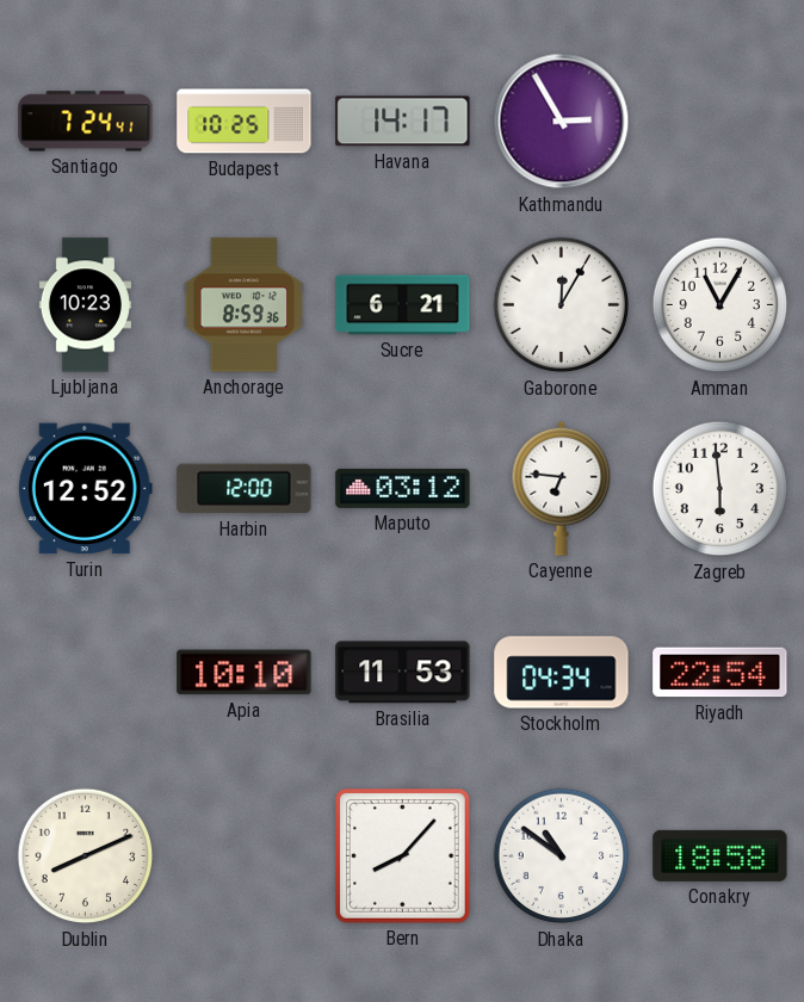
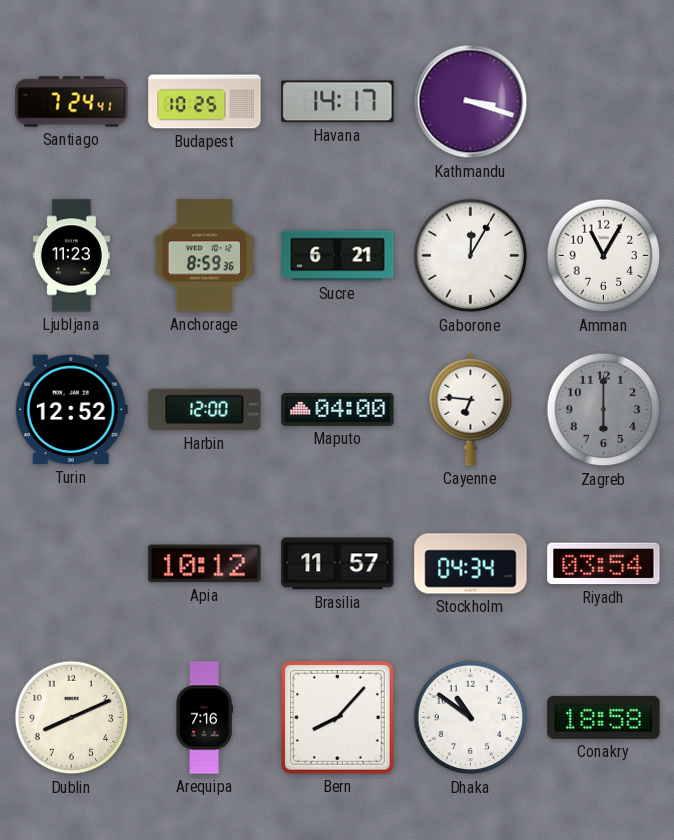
Kathmandu: 2:55 -> 3:18 (471, 102)
Ljubljana: 10:23 -> 11:23 (71, 256)
Maputo: 03:12 -> 04:00 (338, 409)
Zagreb: 5:59 -> 6:00 (604, 410)
Zagreb dial: white -> grey (604, 410)
Apia: 10:10 -> 10:12 (205, 564)
Brasilia: 11:53 -> 11:57 (338, 564)
Riyadh: 22:54 -> 03:54 (604, 564)
Arequipa: none -> 7:16 (204, 718)
